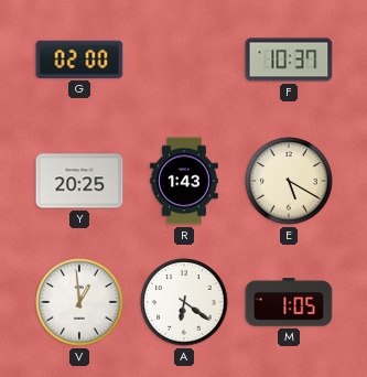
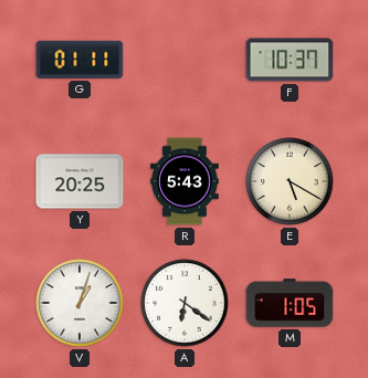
G: 02:00 -> 01:11 (80, 60)
R: 1:43 -> 5:43 (185, 181)
V: 12:59 -> 1:03 (80, 303)
